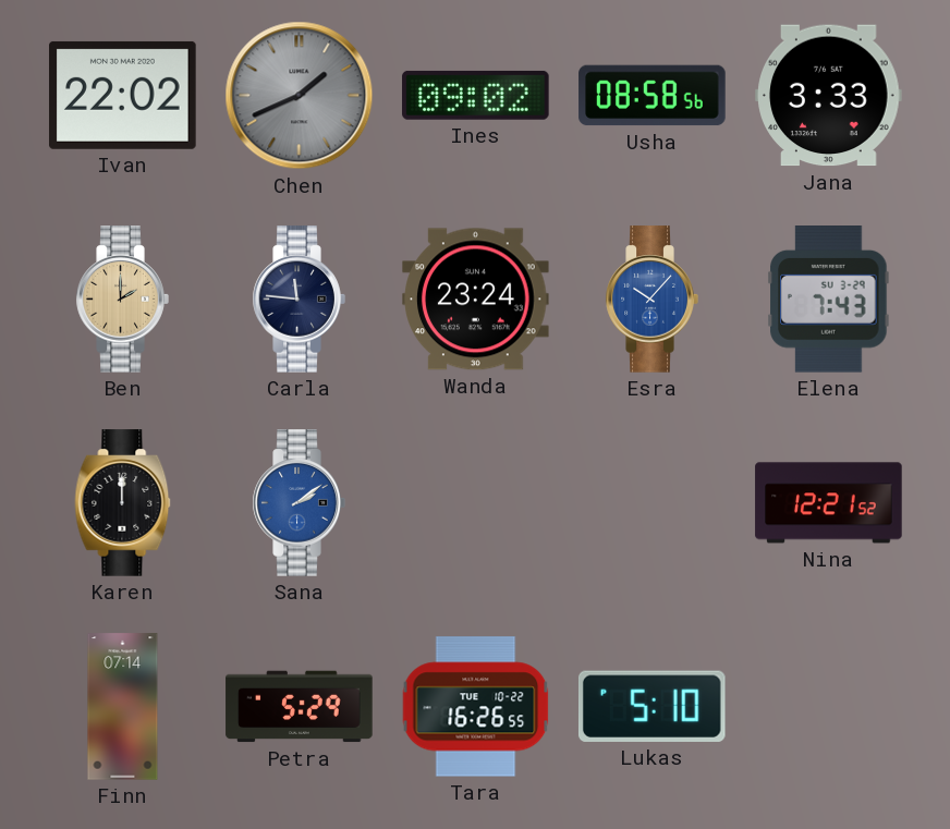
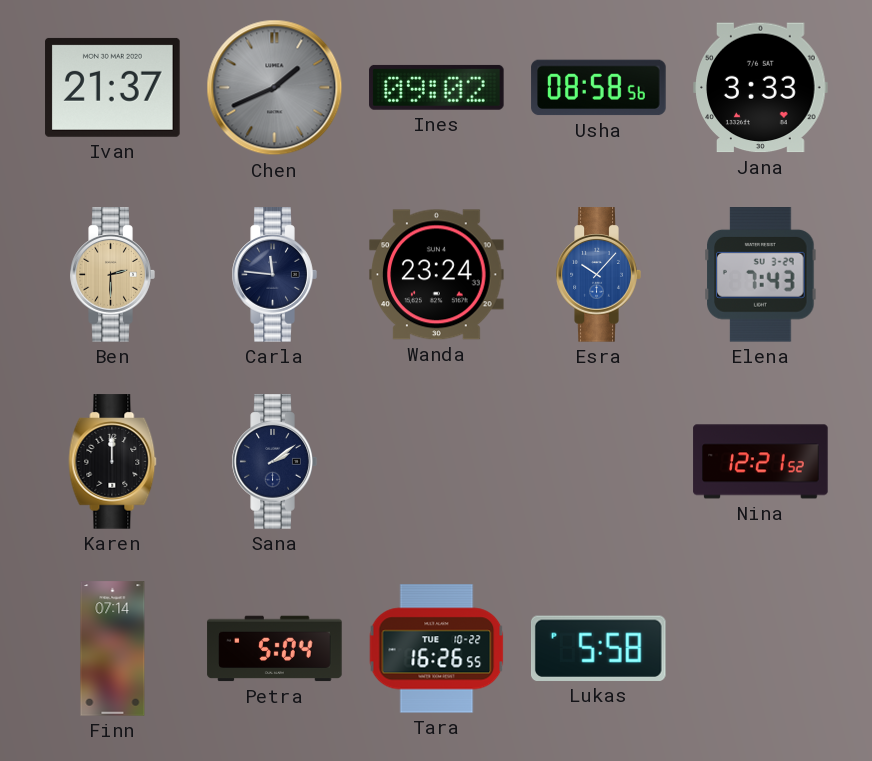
Ivan: 22:02 -> 21:37 (113, 87)
Ben: 2:00 -> 2:30 (112, 275)
Sana dial: blue -> navy (274, 462)
Petra: 5:29 -> 5:04 (275, 649)
Lukas: 5:10 -> 5:58 (598, 648)
